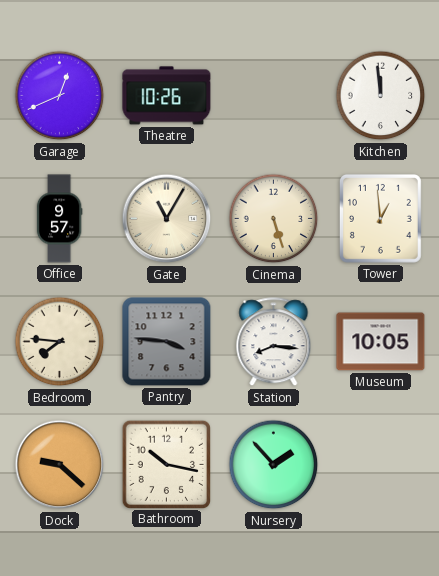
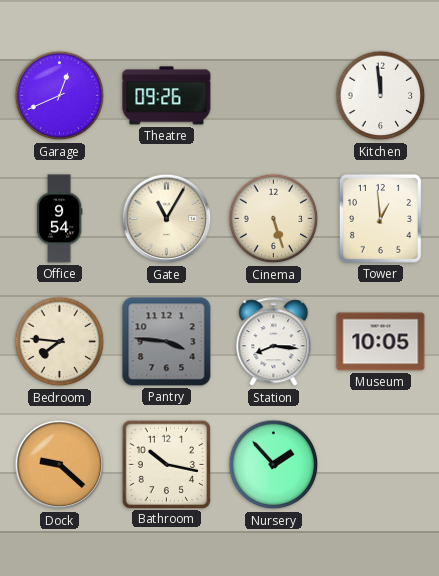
Theatre: 10:26 -> 09:26 (167, 96)
Office: 9:57 -> 9:54 (59, 219)
